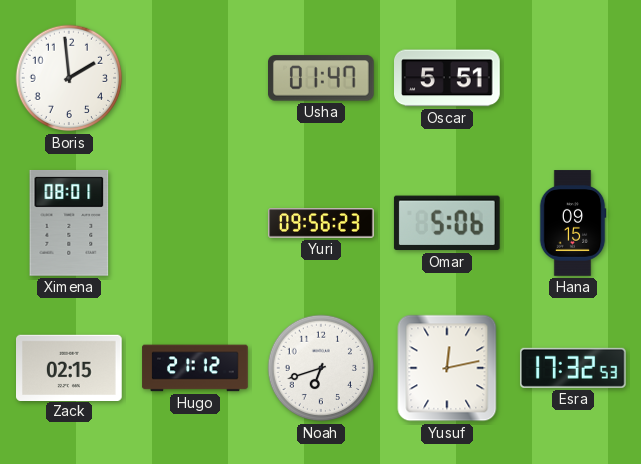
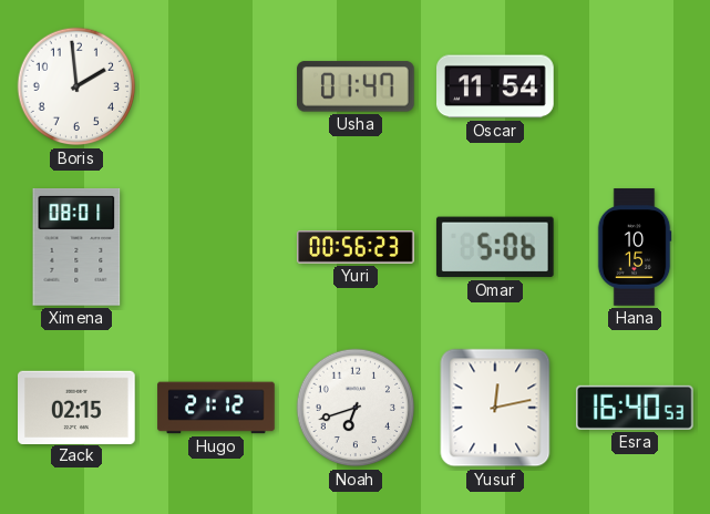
Oscar: 5:51 -> 11:54 (496, 86)
Yuri: 09:56 -> 00:56 (356, 247)
Hana: 09:15 -> 10:15 (635, 247)
Esra: 17:32 -> 16:40 (635, 408)
